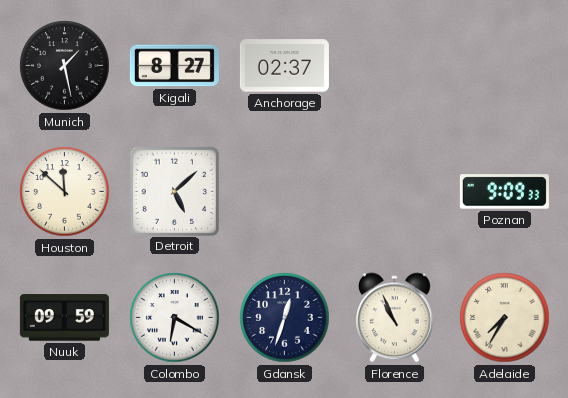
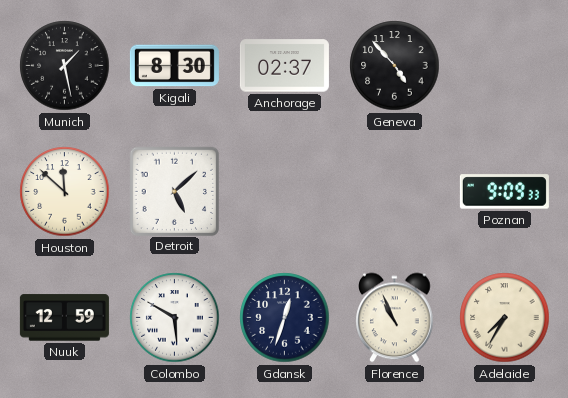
Kigali: 8:27 -> 8:30 (174, 66)
Geneva: none -> 4:53 (395, 66)
Nuuk: 09:59 -> 12:59 (64, 318)
Colombo: 6:20 -> 5:50 (175, 318)
